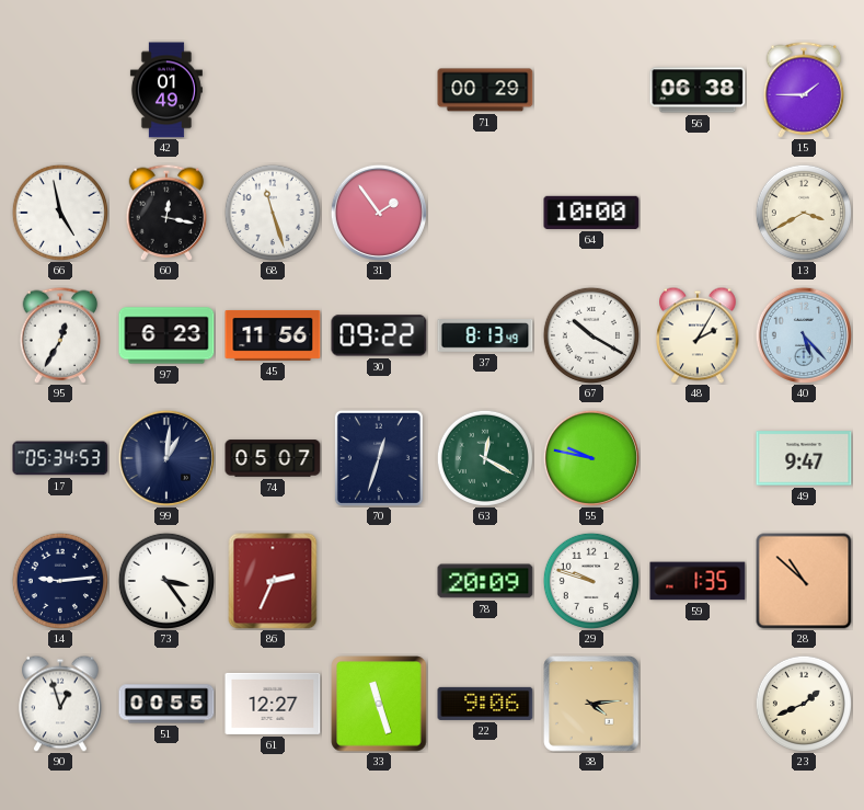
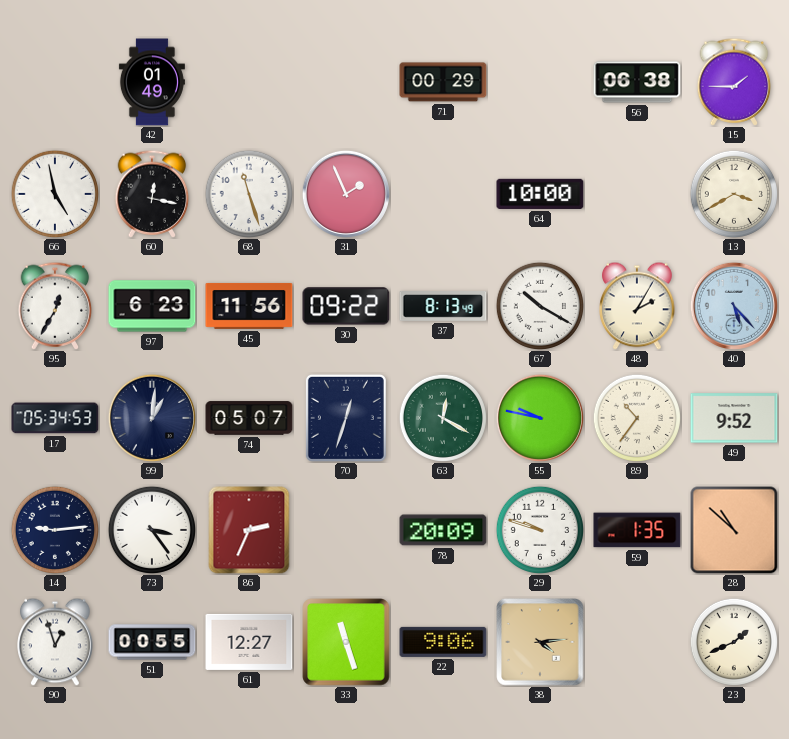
31: 1:54 -> 1:56 (346, 194)
89: none -> 10:36 (636, 417)
49: 9:47 -> 9:52 (734, 418)
